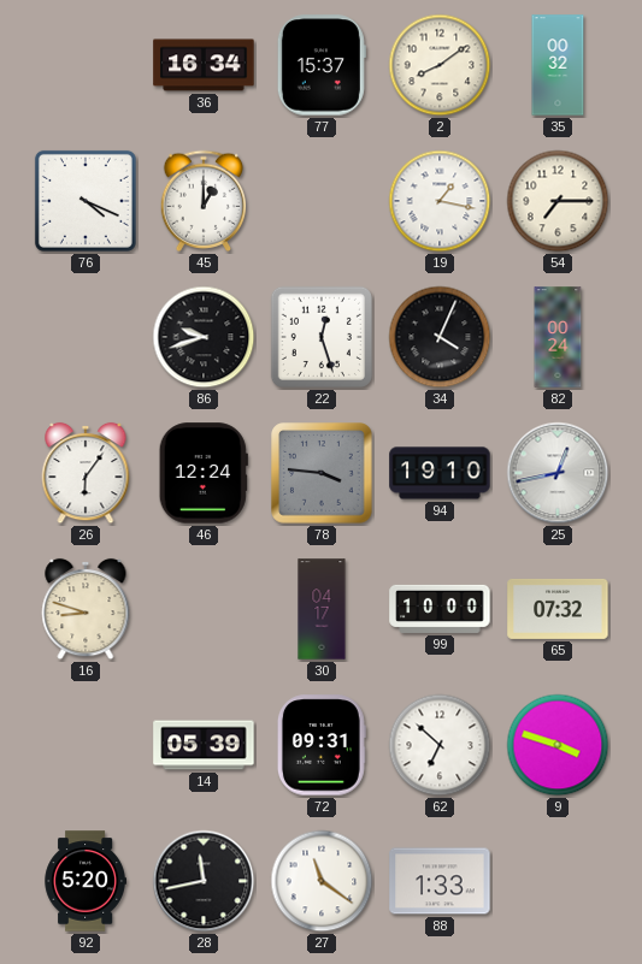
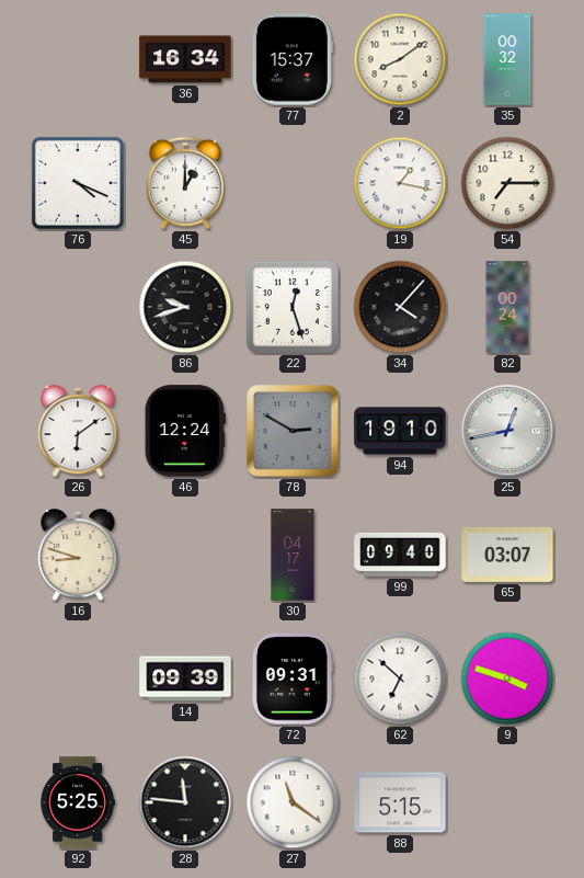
34: 4:04 -> 4:07 (400, 307)
26: 6:06 -> 6:09 (78, 431)
78: 3:46 -> 2:50 (293, 431)
99: 10:00 -> 09:40 (400, 555)
65: 07:32 -> 03:07 (507, 555)
14: 05:39 -> 09:39 (185, 679)
92: 5:20 -> 5:25 (77, 802)
28: 11:43 -> 11:46 (185, 802)
88: 1:33 -> 5:15 (400, 802)
